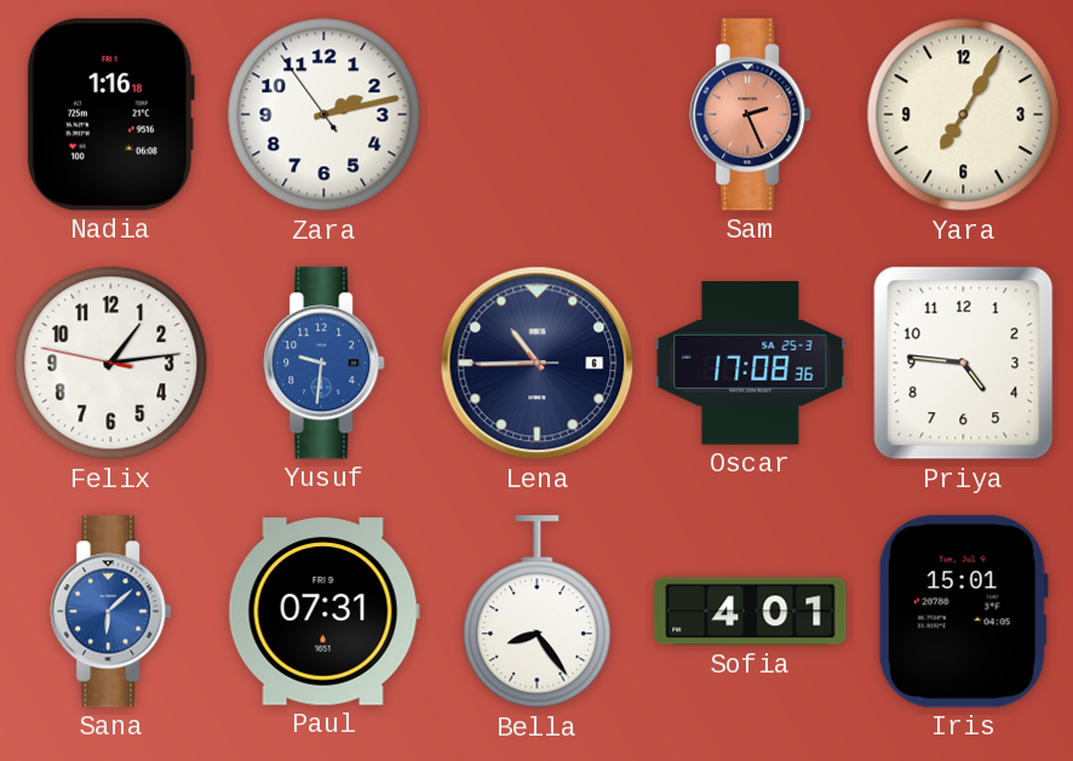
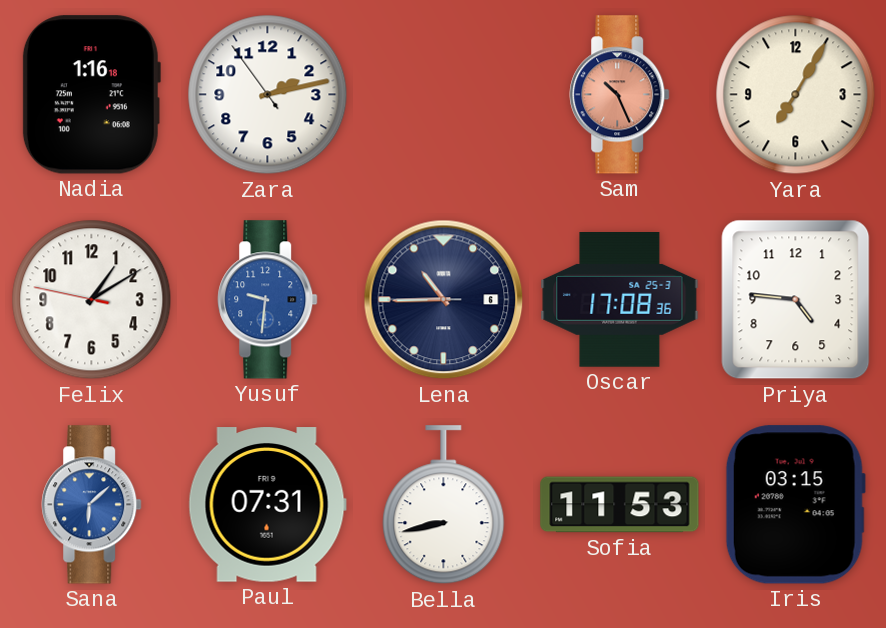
Sam: 2:26 -> 10:26 (620, 95)
Felix: 1:13 -> 1:09 (92, 300)
Bella: 8:24 -> 8:43 (444, 505)
Sofia: 4:01 -> 11:53 (620, 505)
Iris: 15:01 -> 03:15 (795, 505)
